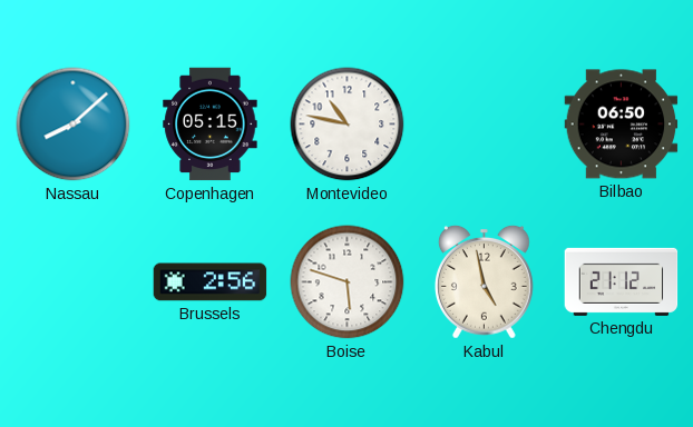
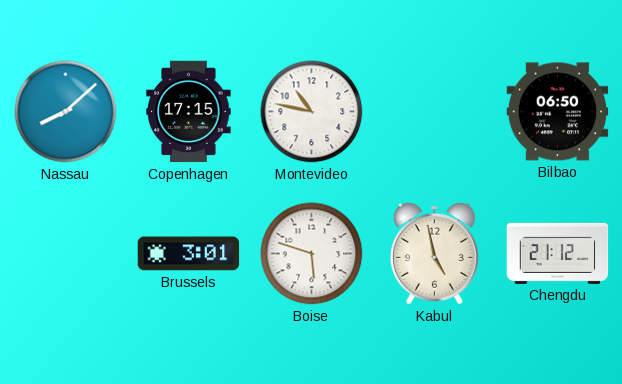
Copenhagen: 05:15 -> 17:15 (189, 112)
Brussels: 2:56 -> 3:01 (189, 254)
